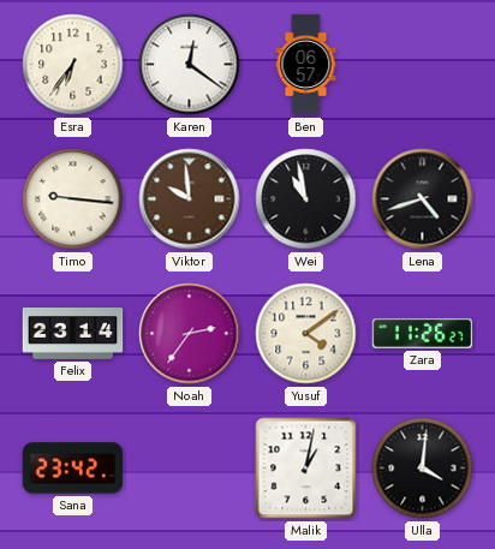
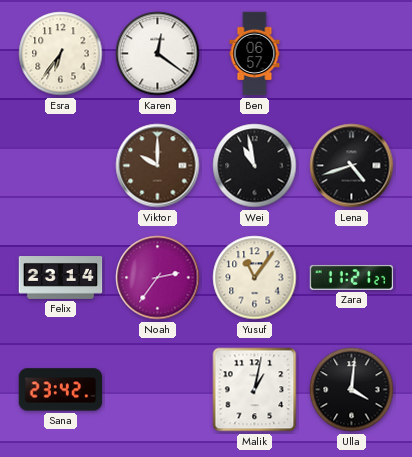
Timo: 9:16 -> none (73, 199)
Viktor: 9:59 -> 10:00 (158, 166)
Yusuf: 4:09 -> 11:06 (255, 278)
Zara: 11:26 -> 11:21 (352, 277)
